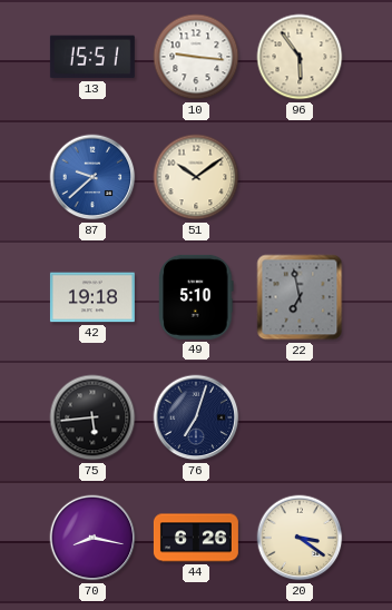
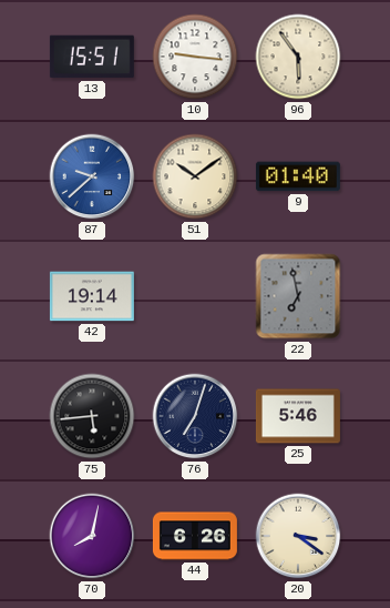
9: none -> 01:40 (298, 176)
42: 19:18 -> 19:14 (92, 296)
49: 5:10 -> none (196, 297)
25: none -> 5:46 (298, 416)
70: 8:17 -> 8:02 (92, 536)
